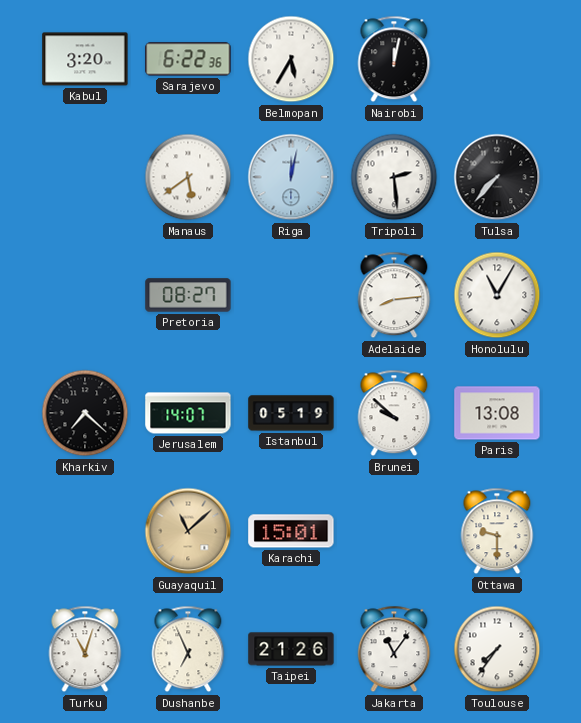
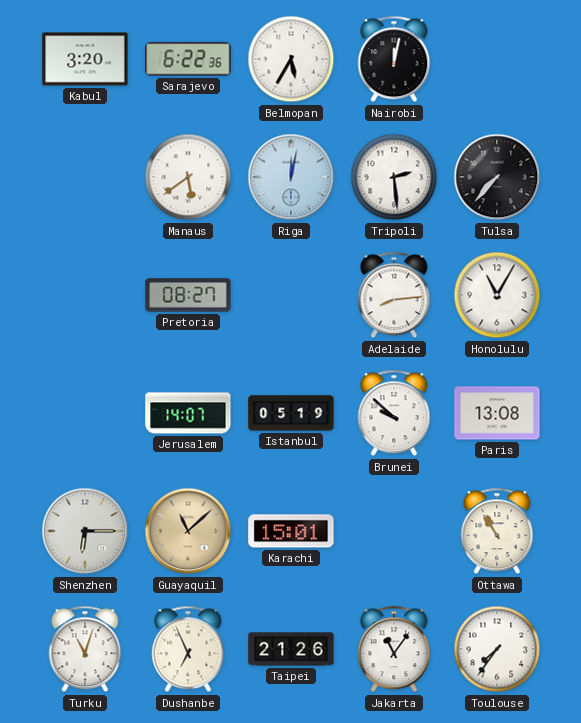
Kharkiv: 7:22 -> none (85, 413)
Shenzhen: none -> 6:15 (85, 531)
Ottawa: 9:30 -> 10:55 (497, 531)
